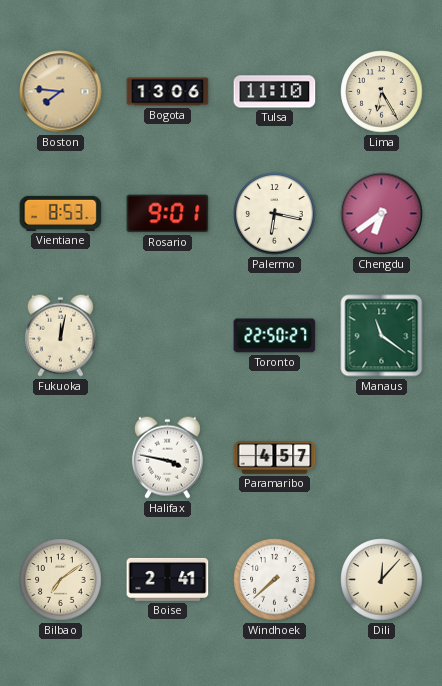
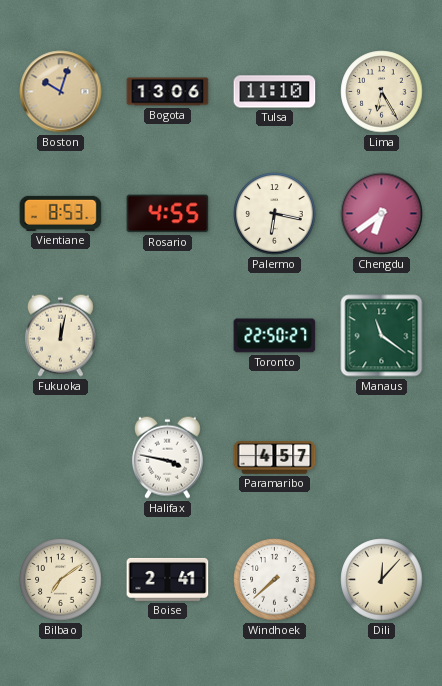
Boston: 7:46 -> 10:03 (61, 92)
Rosario: 9:01 -> 4:55 (168, 214)
